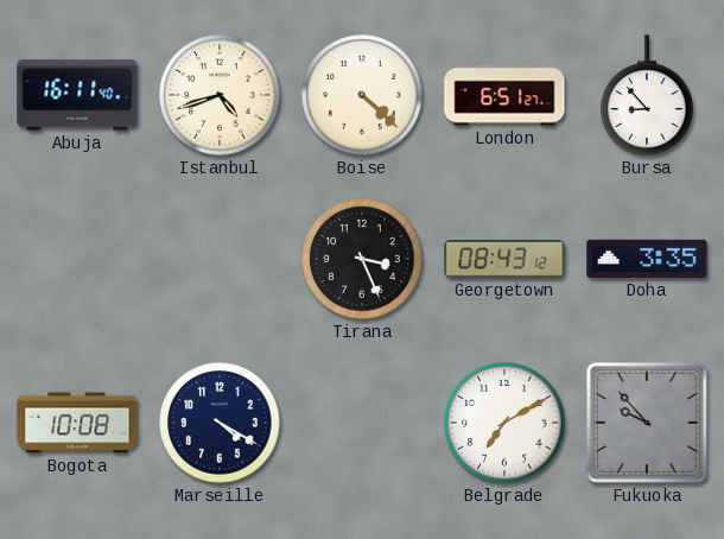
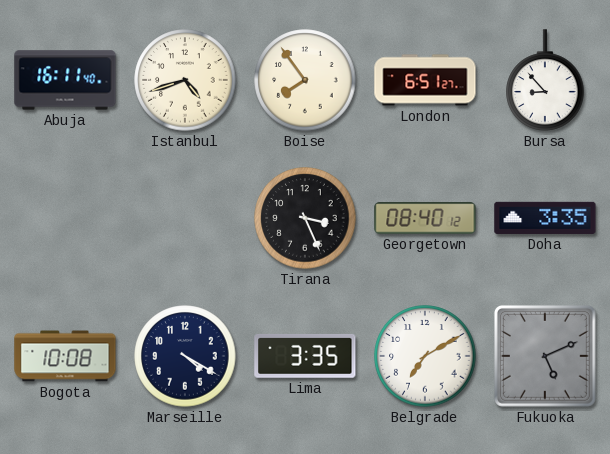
Boise: 4:22 -> 7:54 (305, 80)
Georgetown: 08:43 -> 08:40 (425, 218)
Lima: none -> 3:35 (305, 357)
Fukuoka: 9:53 -> 5:11 (545, 356)
